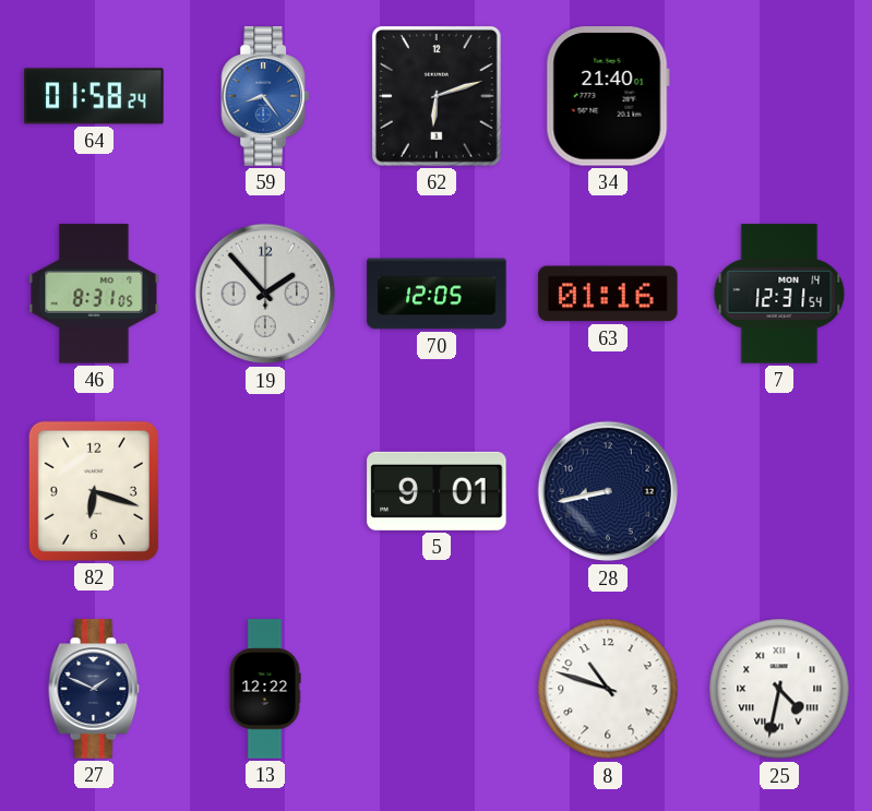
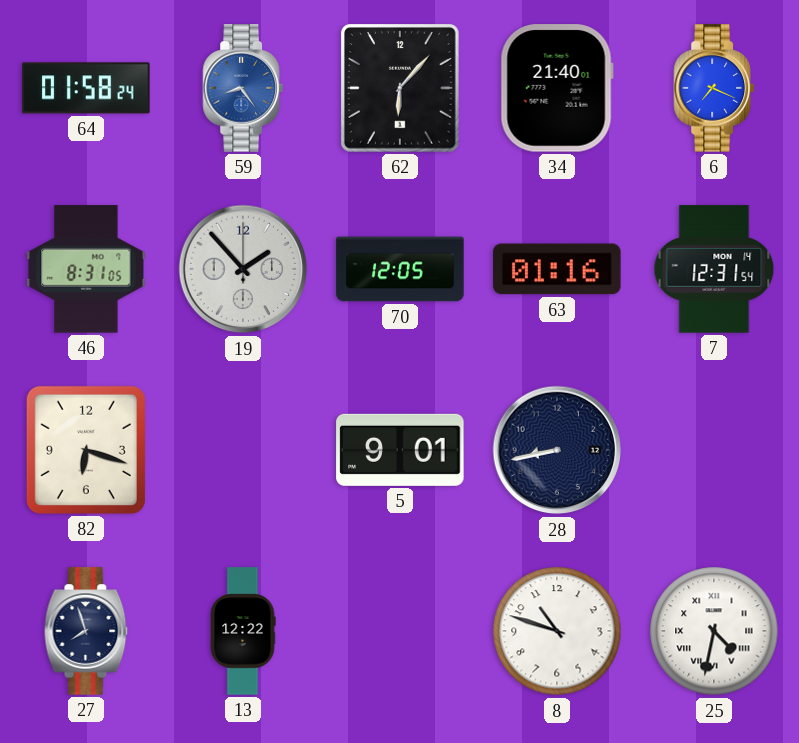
62: 6:12 -> 6:07 (400, 88)
6: none -> 7:19 (714, 88)
27: 1:49 -> 7:57 (86, 631)
